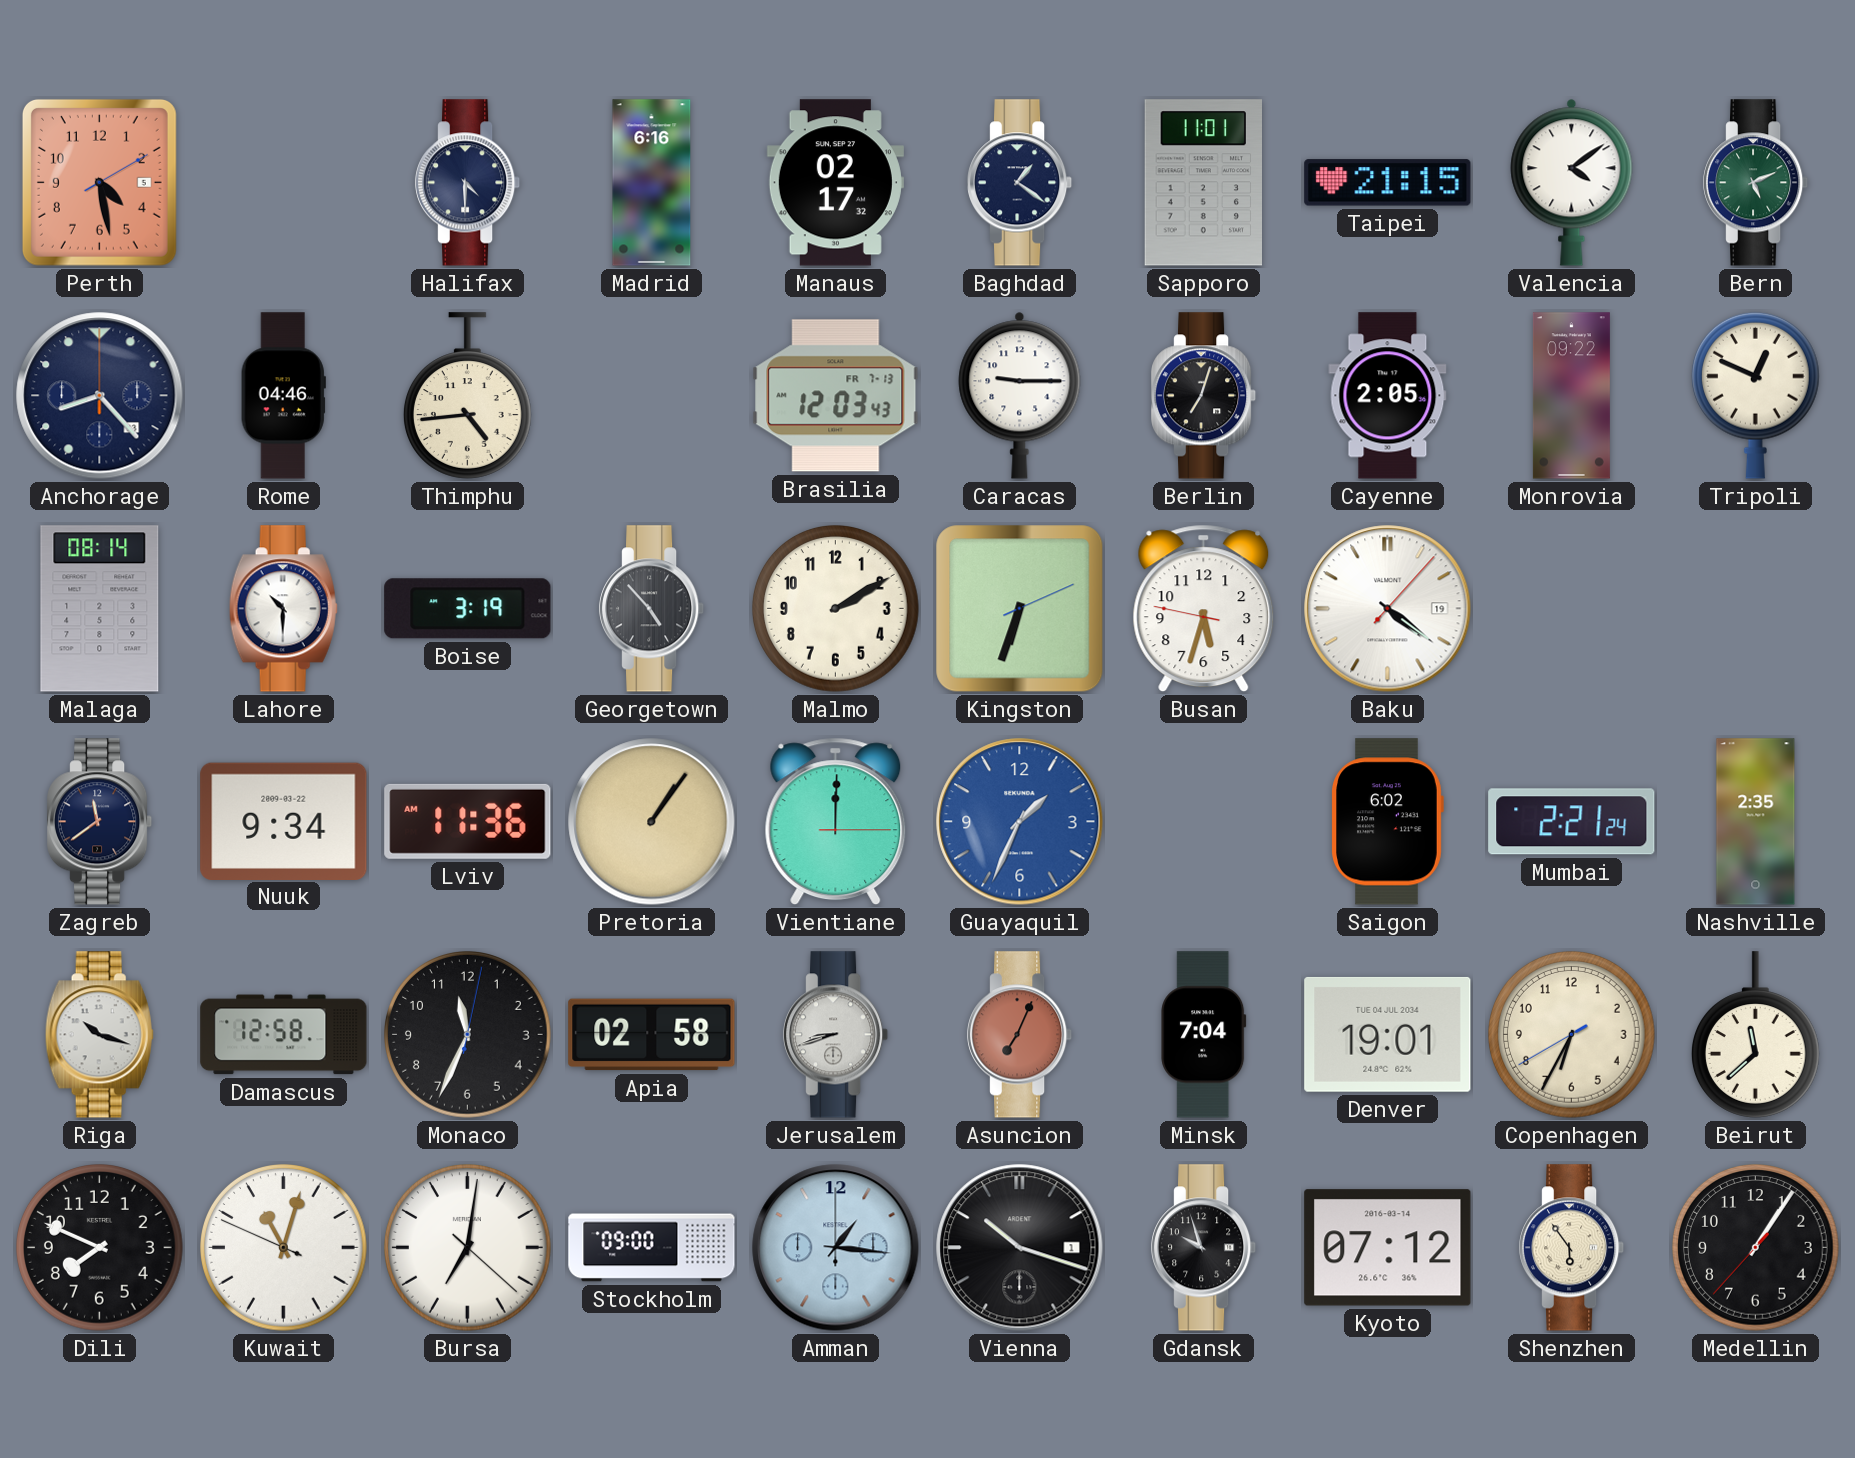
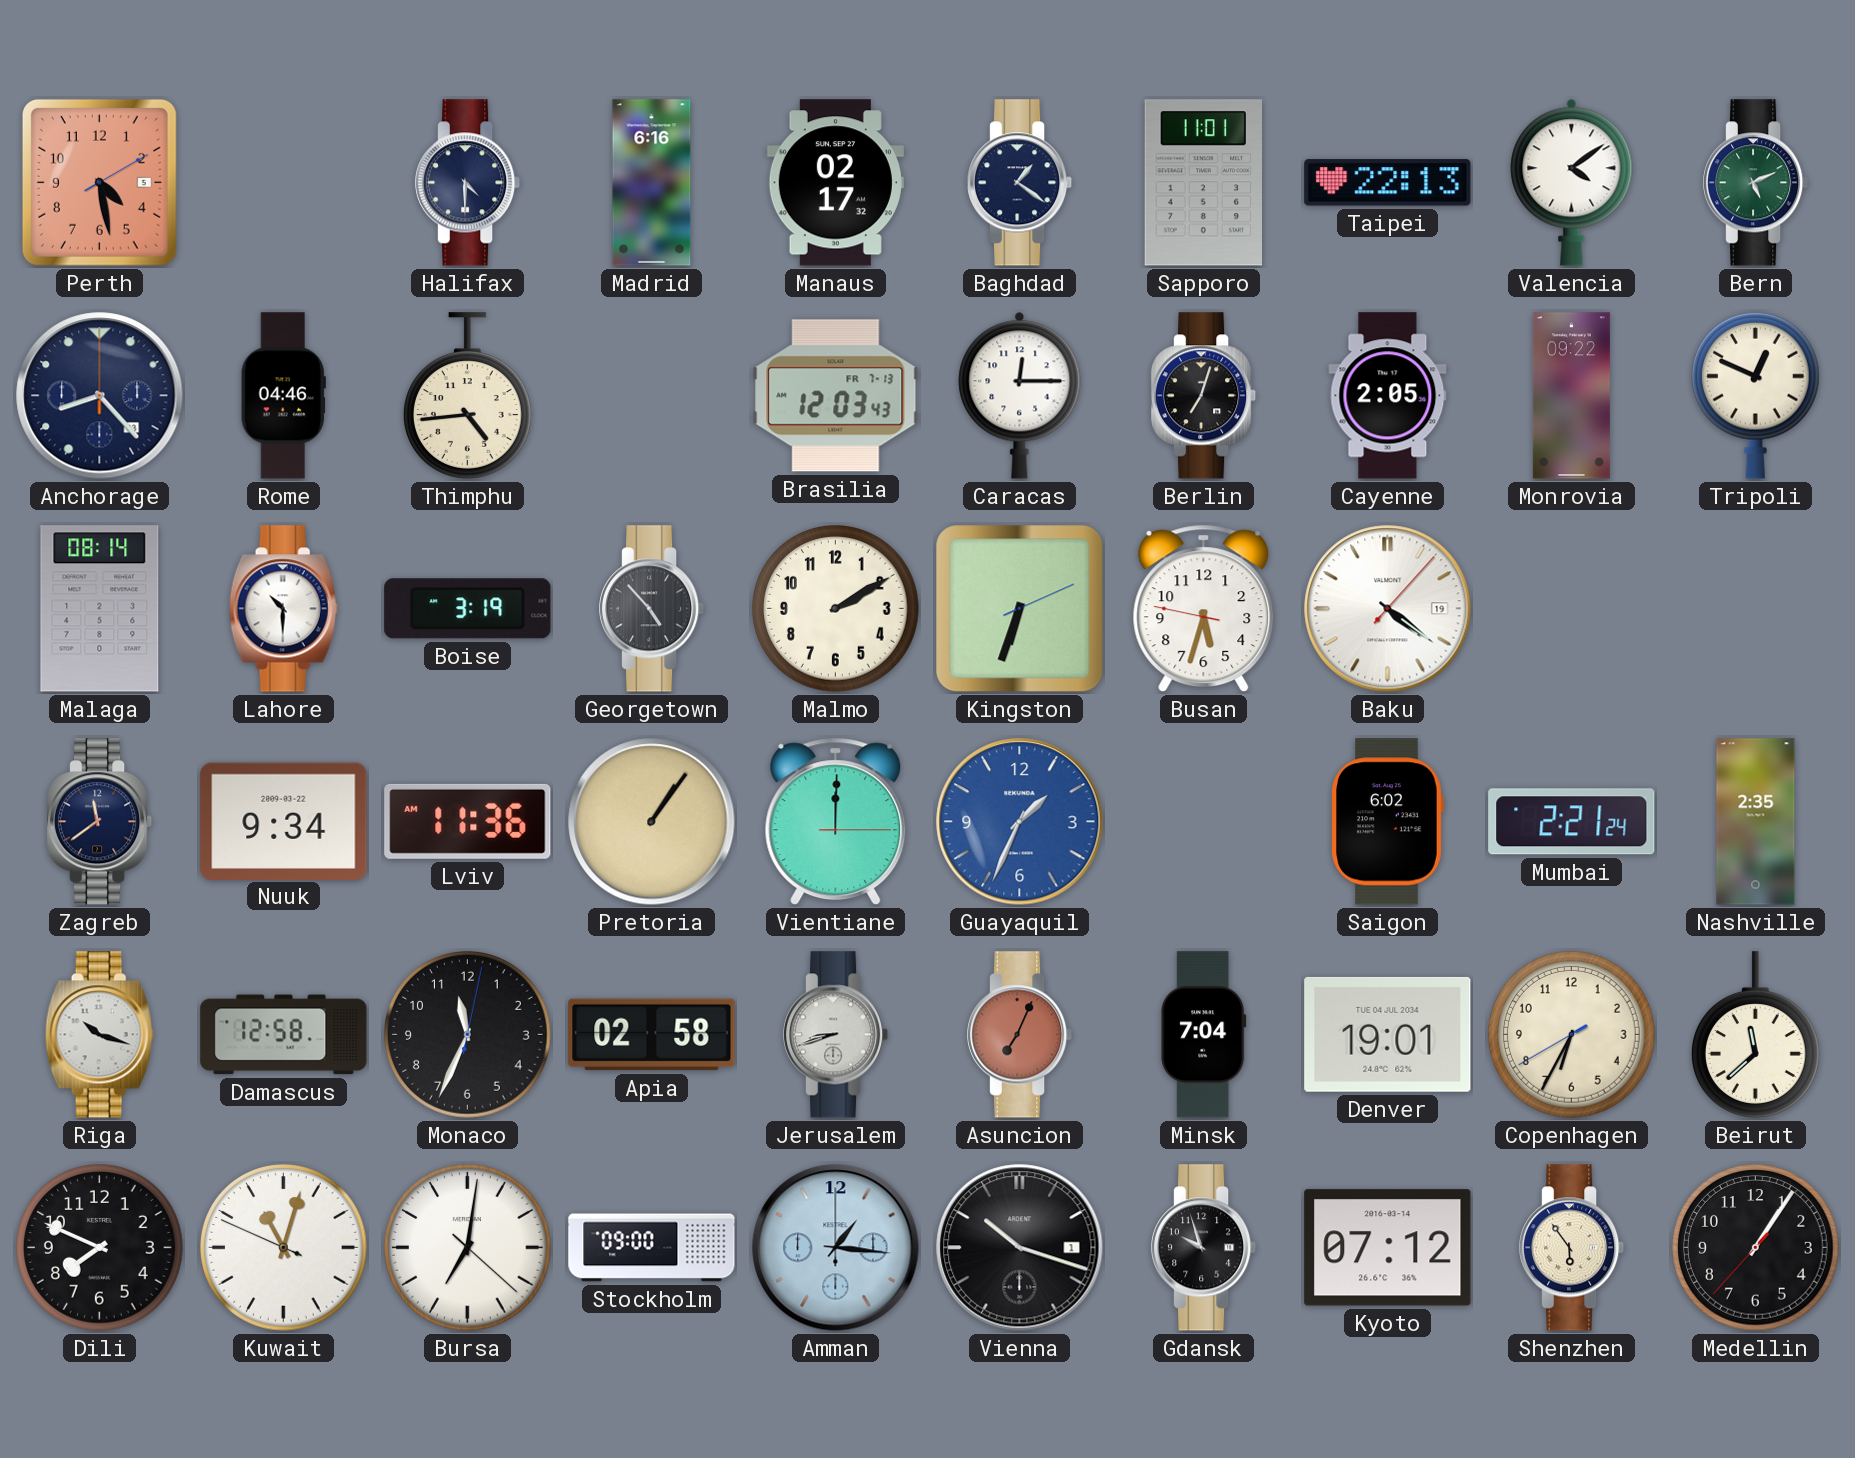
Taipei: 21:15 -> 22:13 (1388, 183)
Caracas: 9:15 -> 12:15 (1020, 395)
